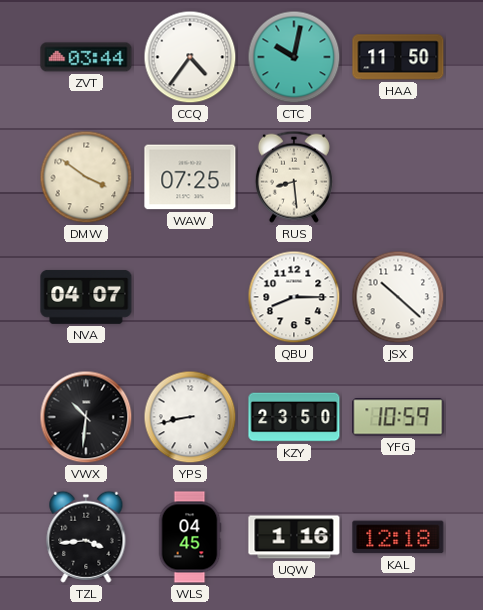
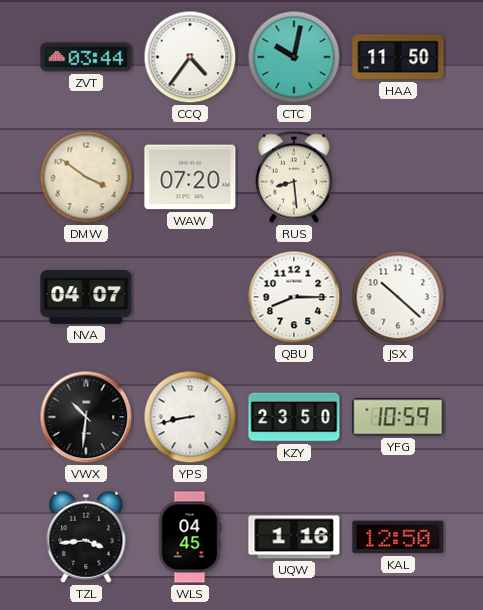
WAW: 07:25 -> 07:20 (190, 177)
KAL: 12:18 -> 12:50 (398, 537)
